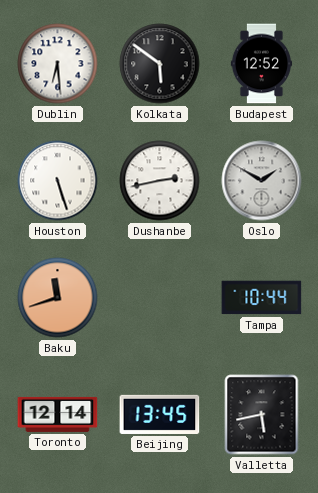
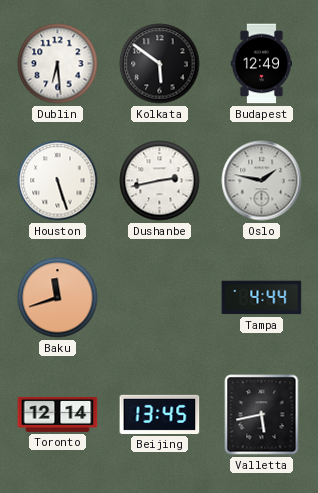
Budapest: 12:52 -> 12:49 (261, 64)
Oslo: 1:50 -> 1:47 (262, 181)
Tampa: 10:44 -> 4:44 (262, 298)
